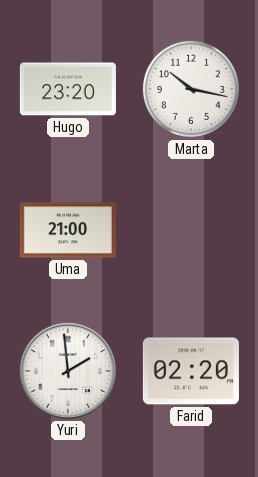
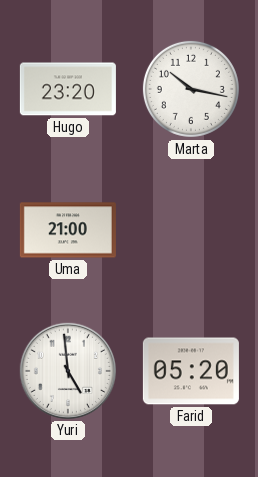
Yuri: 1:59 -> 4:59 (68, 371)
Farid: 02:20 -> 05:20 (191, 371)
